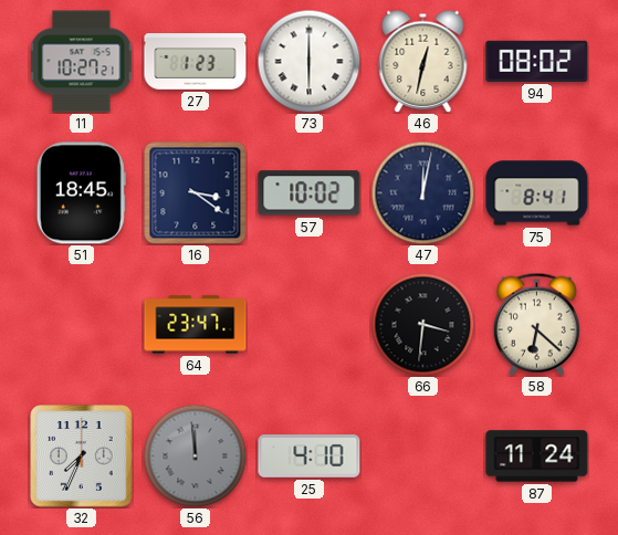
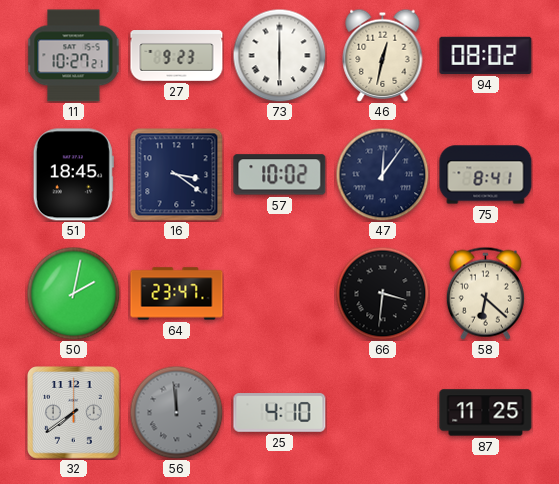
27: 1:23 -> 9:23 (177, 56)
47: 12:02 -> 12:06 (382, 174)
50: none -> 2:02 (73, 293)
32: 7:34 -> 7:39 (74, 413)
87: 11:24 -> 11:25 (486, 413)
